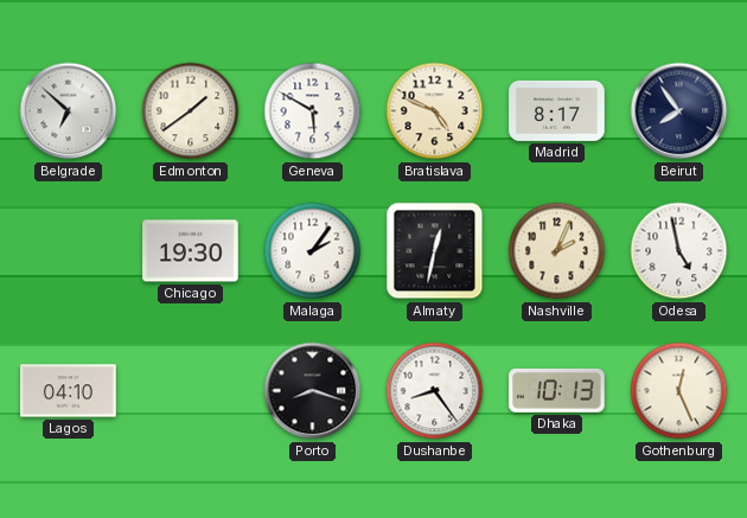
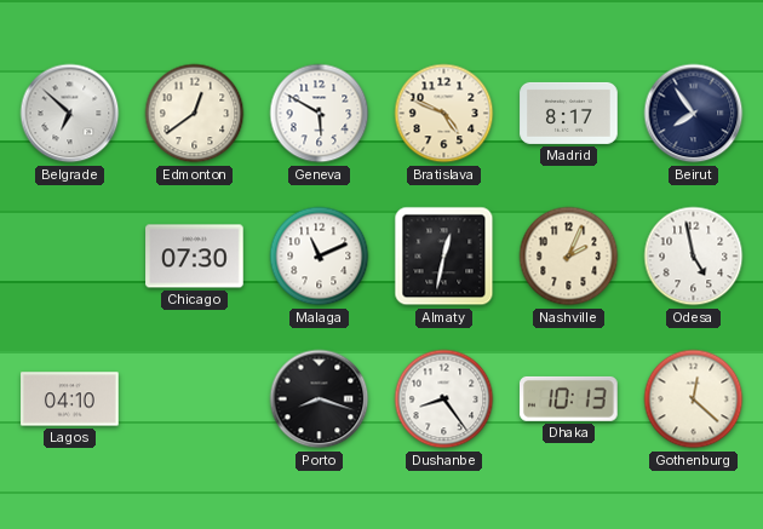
Edmonton: 1:39 -> 12:39 (195, 114)
Chicago: 19:30 -> 07:30 (195, 257)
Malaga: 2:06 -> 11:11 (320, 257)
Gothenburg: 12:26 -> 12:22 (694, 399)
